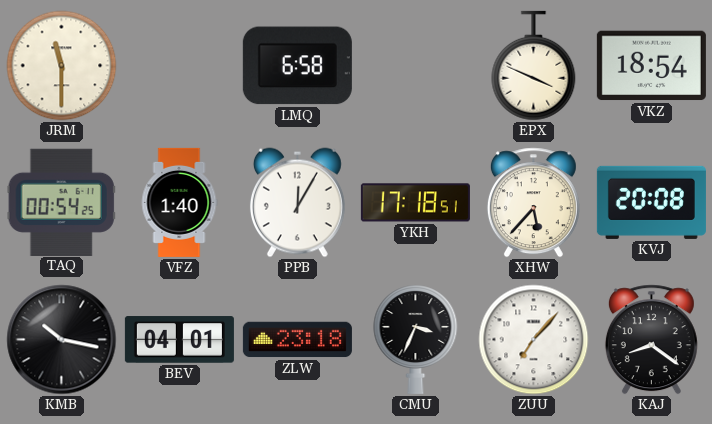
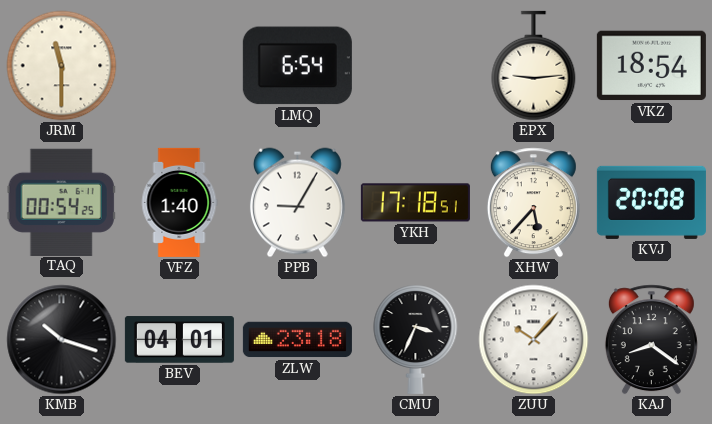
LMQ: 6:58 -> 6:54 (297, 66)
EPX: 3:49 -> 9:14 (534, 66)
PPB: 12:05 -> 9:05 (297, 203)
KMB: 10:17 -> 10:18 (62, 340)
ZUU: 7:07 -> 10:07 (534, 340)
